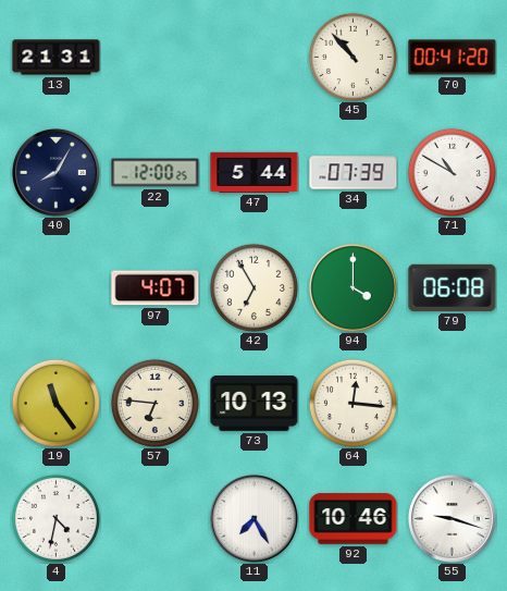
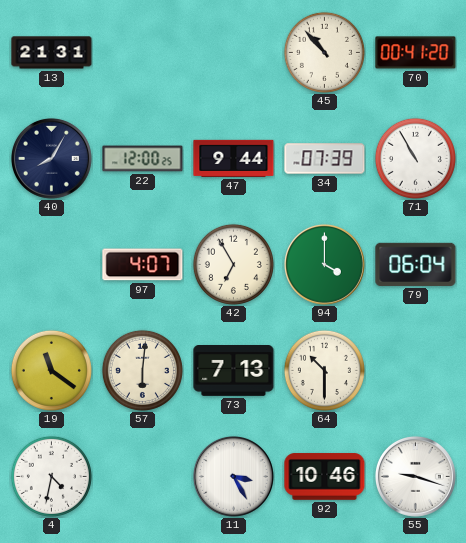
47: 5:44 -> 9:44 (234, 158)
71: 10:50 -> 10:55 (415, 158)
79: 06:08 -> 06:04 (416, 264)
19: 11:24 -> 11:21 (51, 370)
57: 6:46 -> 6:01 (142, 370)
73: 10:13 -> 7:13 (234, 371)
64: 12:16 -> 10:30 (324, 370)
11: 7:25 -> 3:25 (233, 476)
